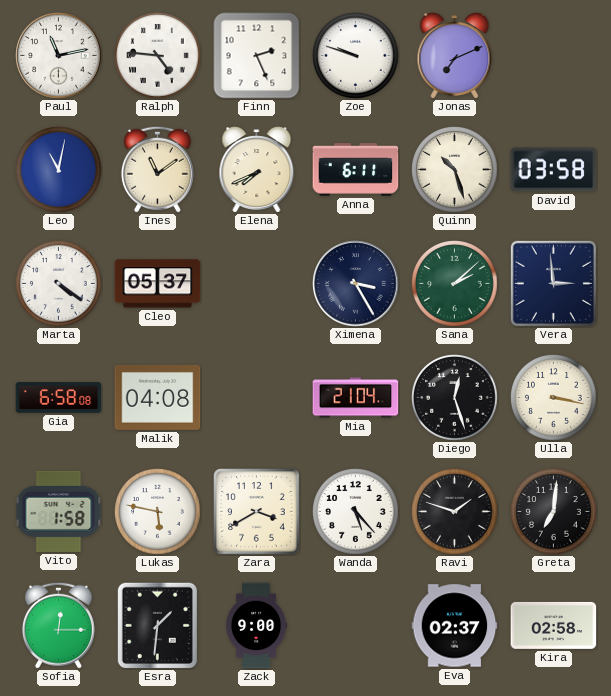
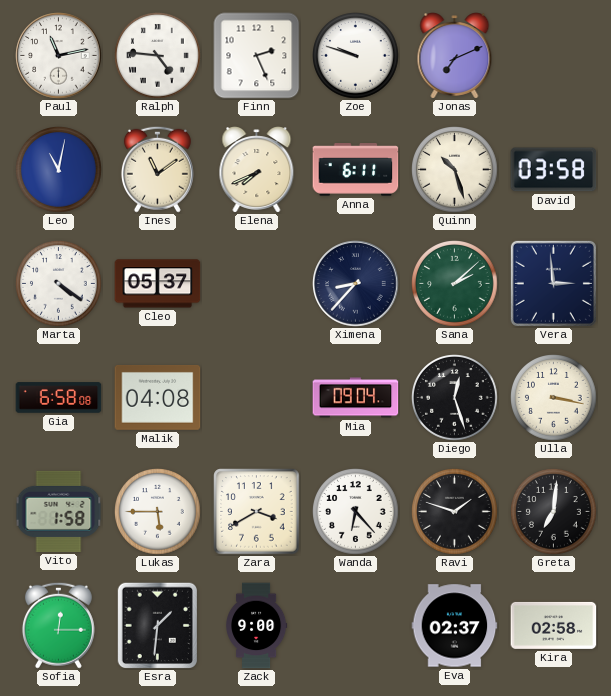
Ximena: 3:25 -> 8:37 (356, 284)
Mia: 21:04 -> 09:04 (356, 398)
Lukas: 5:47 -> 5:45 (158, 512)
Wanda: 5:23 -> 6:23 (356, 512)
